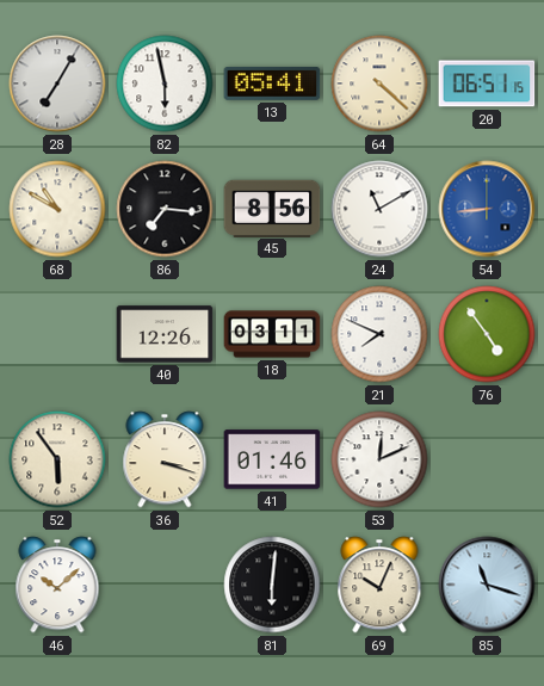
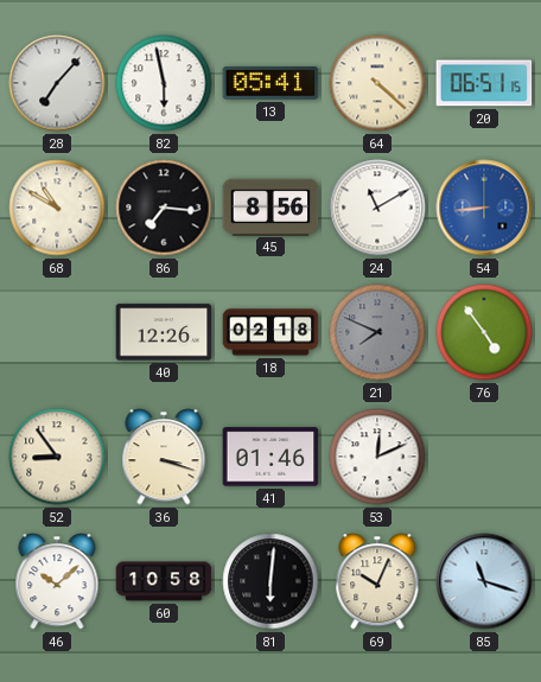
28: 7:05 -> 7:07 (57, 83)
18: 03:11 -> 02:18 (270, 332)
21 dial: white -> grey (377, 332)
52: 5:54 -> 8:54 (57, 457)
60: none -> 10:58 (164, 581)
